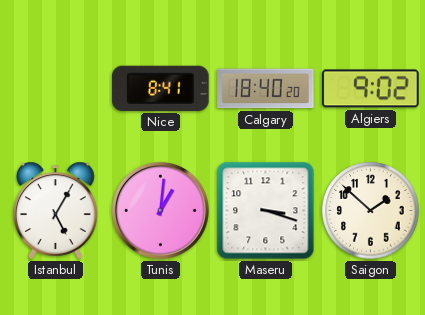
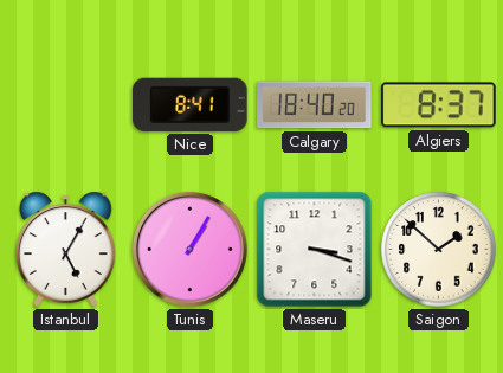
Algiers: 9:02 -> 8:37 (439, 105)
Tunis: 1:01 -> 1:05 (189, 249)
